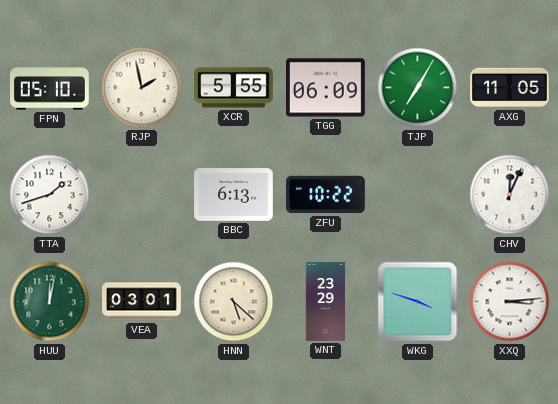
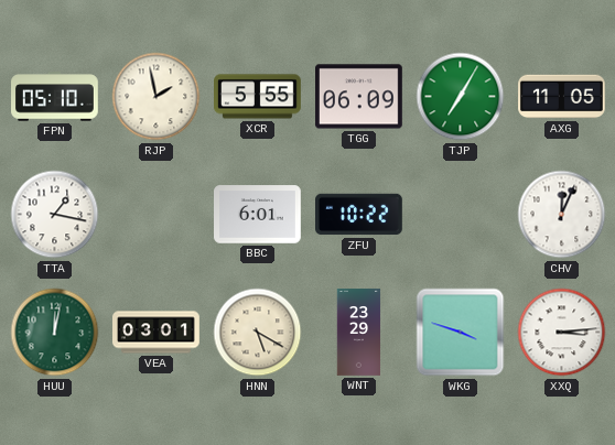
TTA: 1:42 -> 1:17 (55, 215)
BBC: 6:13 -> 6:01 (258, 215)
HNN: 5:22 -> 5:20 (258, 333)
